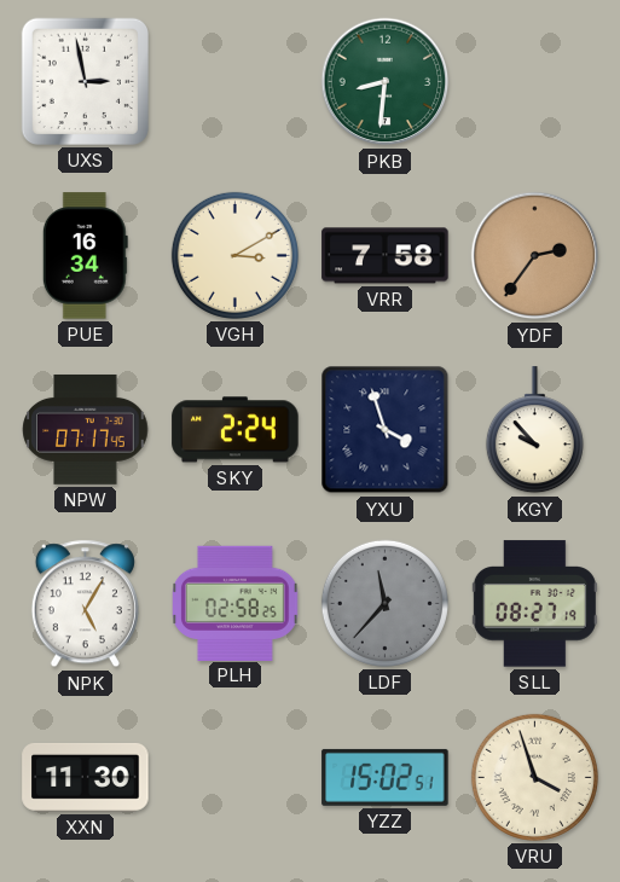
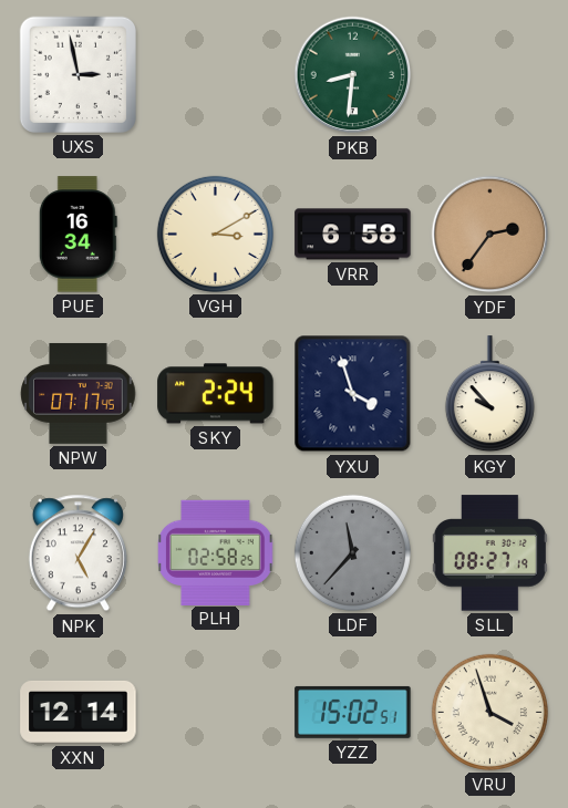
VRR: 7:58 -> 6:58 (353, 235)
XXN: 11:30 -> 12:14 (79, 712)
